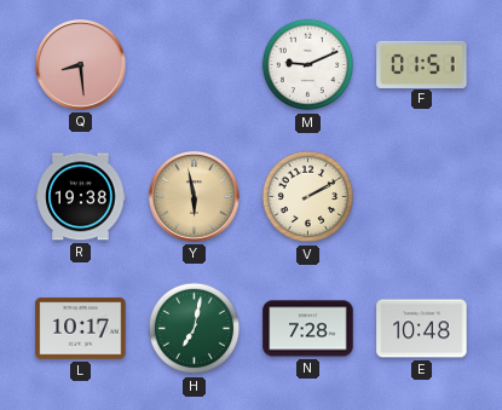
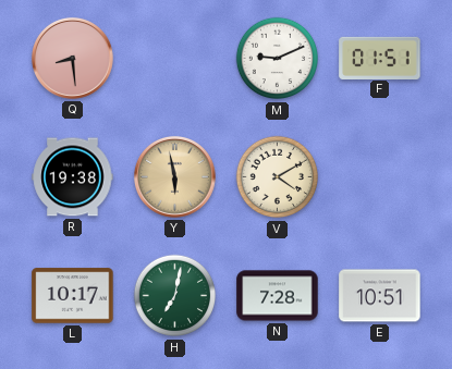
V: 2:10 -> 4:10 (278, 177)
E: 10:48 -> 10:51 (380, 296)
